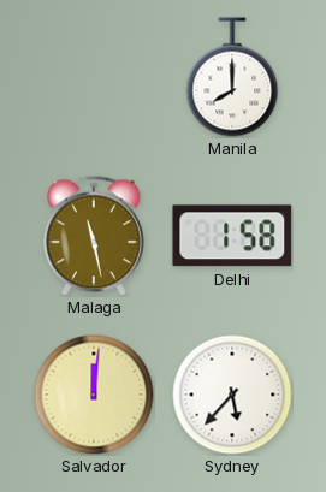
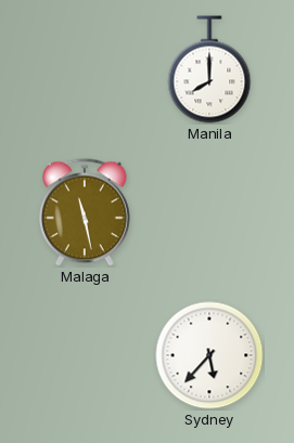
Delhi: 1:58 -> none (232, 236)
Salvador: 12:01 -> none (94, 395)
